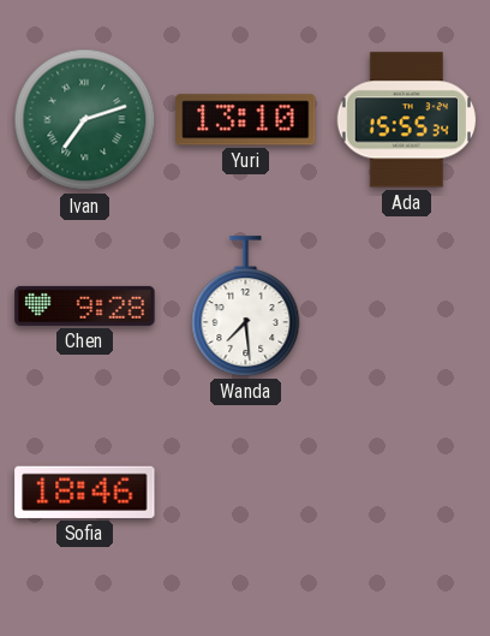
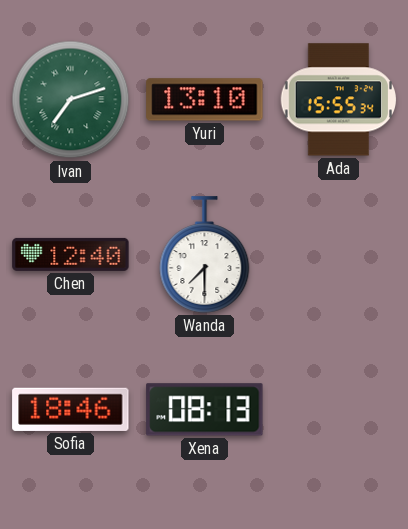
Chen: 9:28 -> 12:40 (71, 254)
Wanda: 7:29 -> 7:30 (205, 255)
Xena: none -> 08:13 (205, 410)
